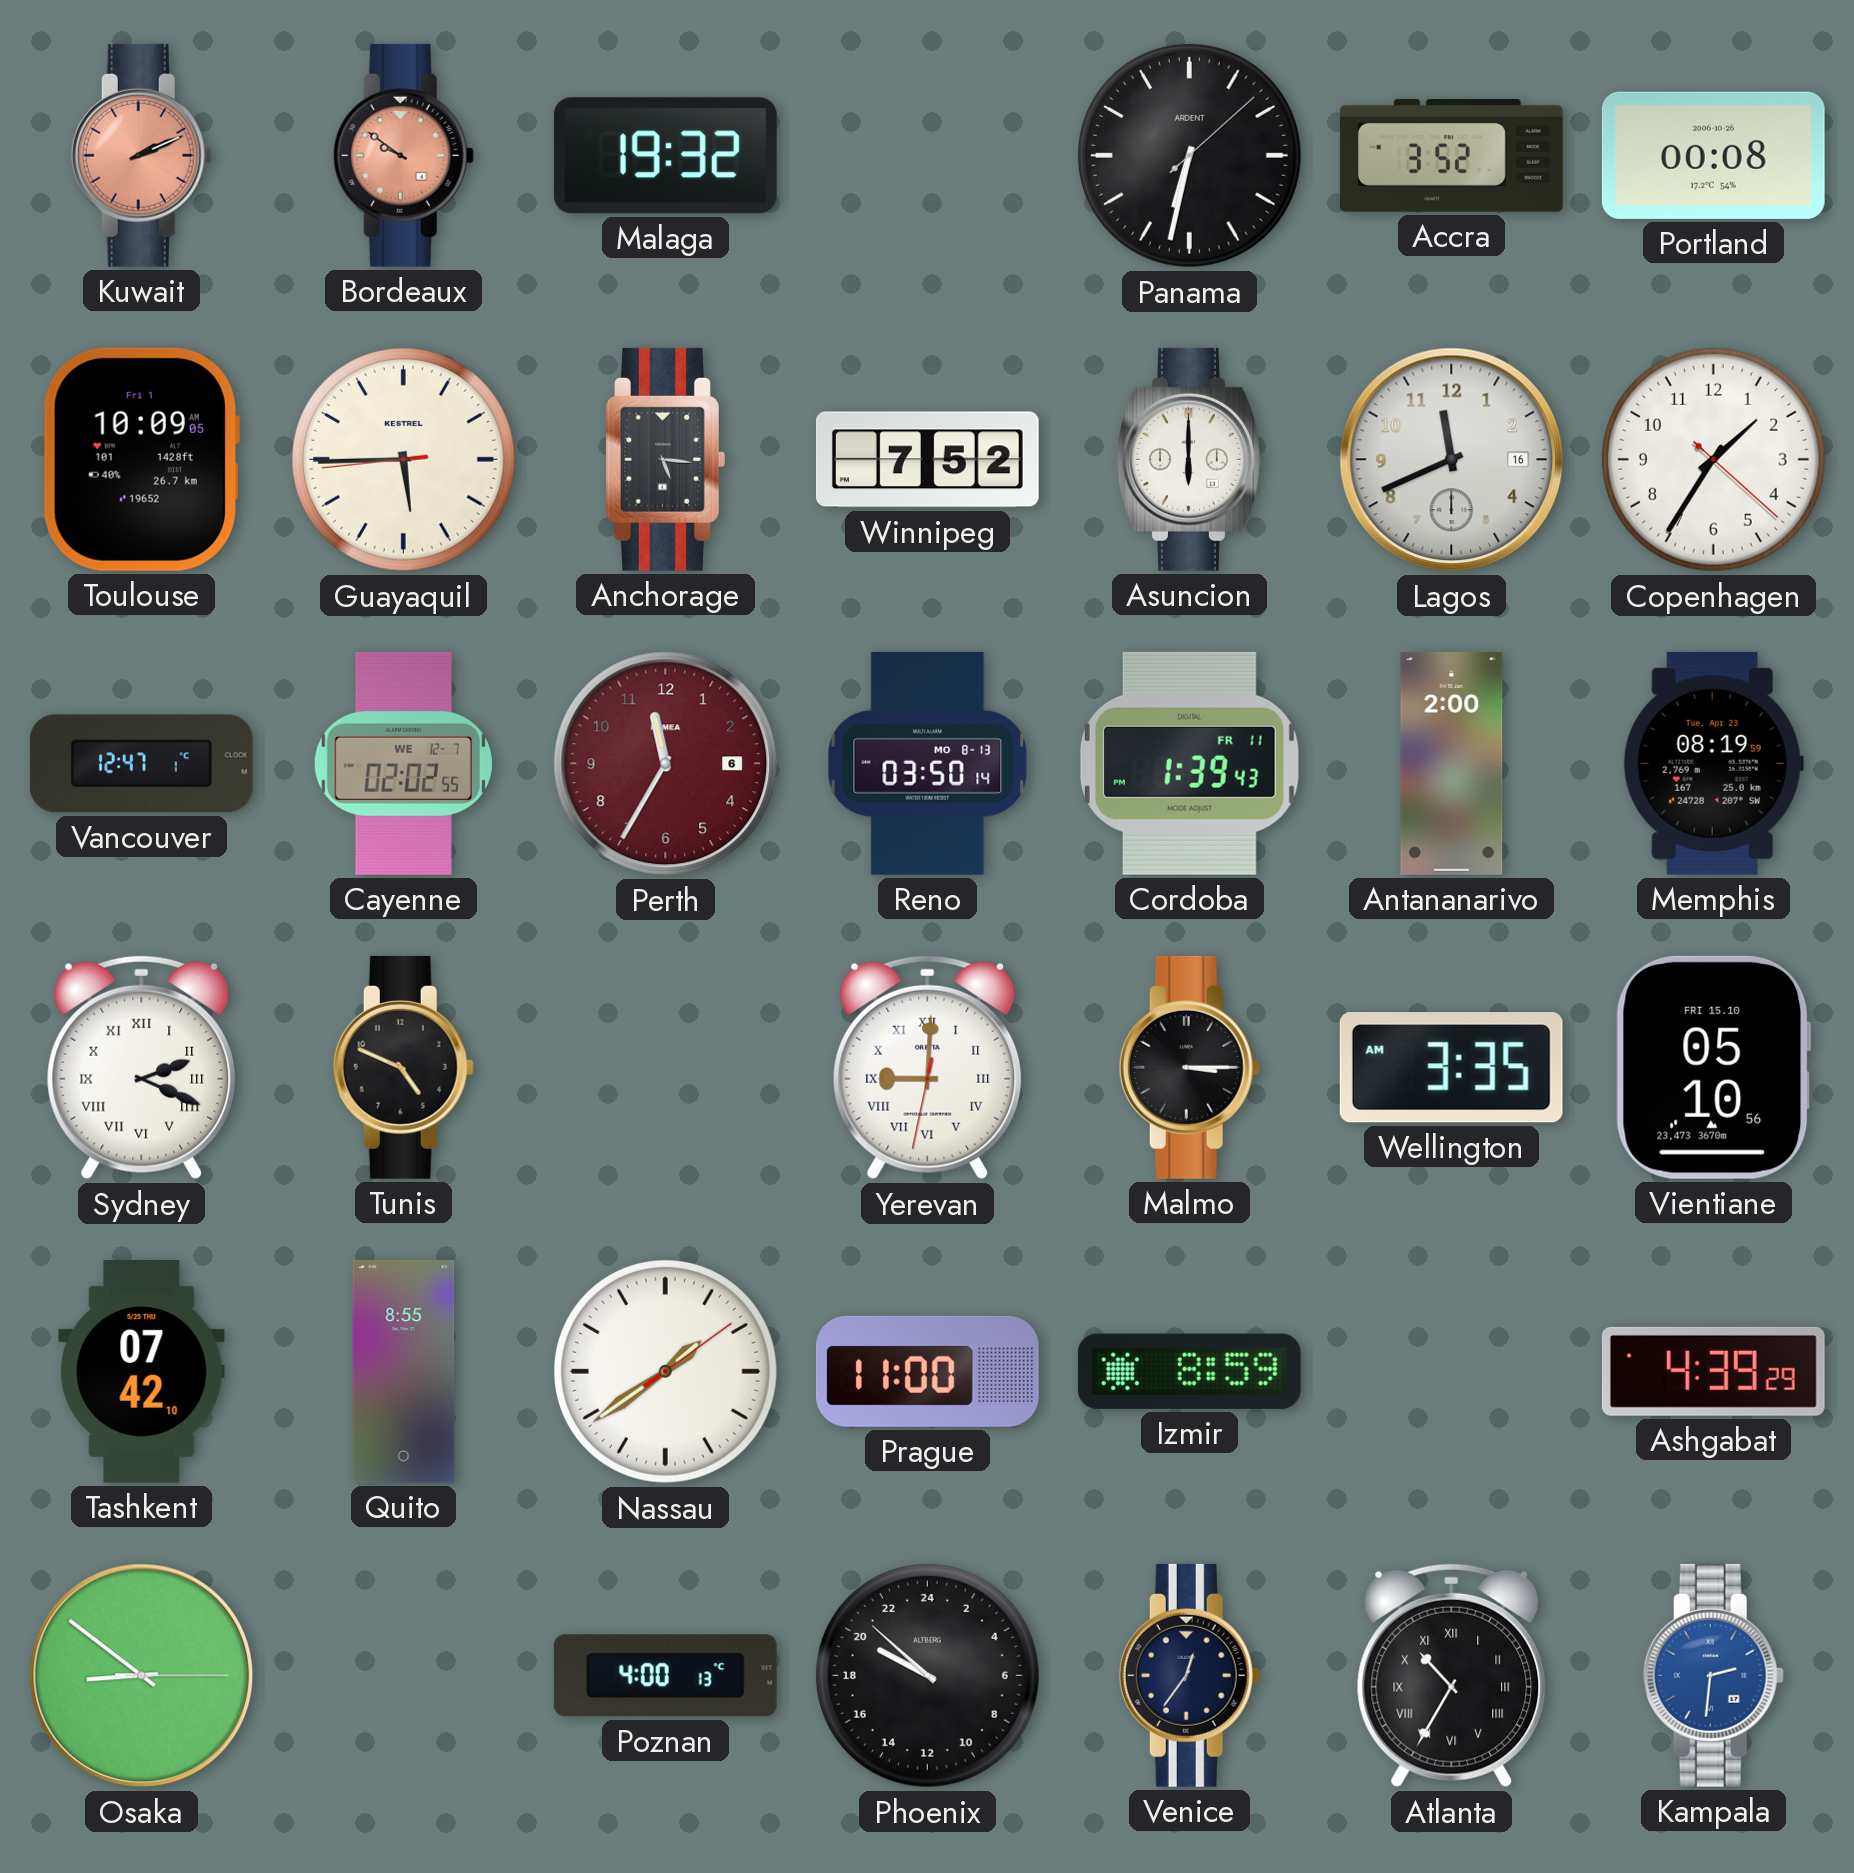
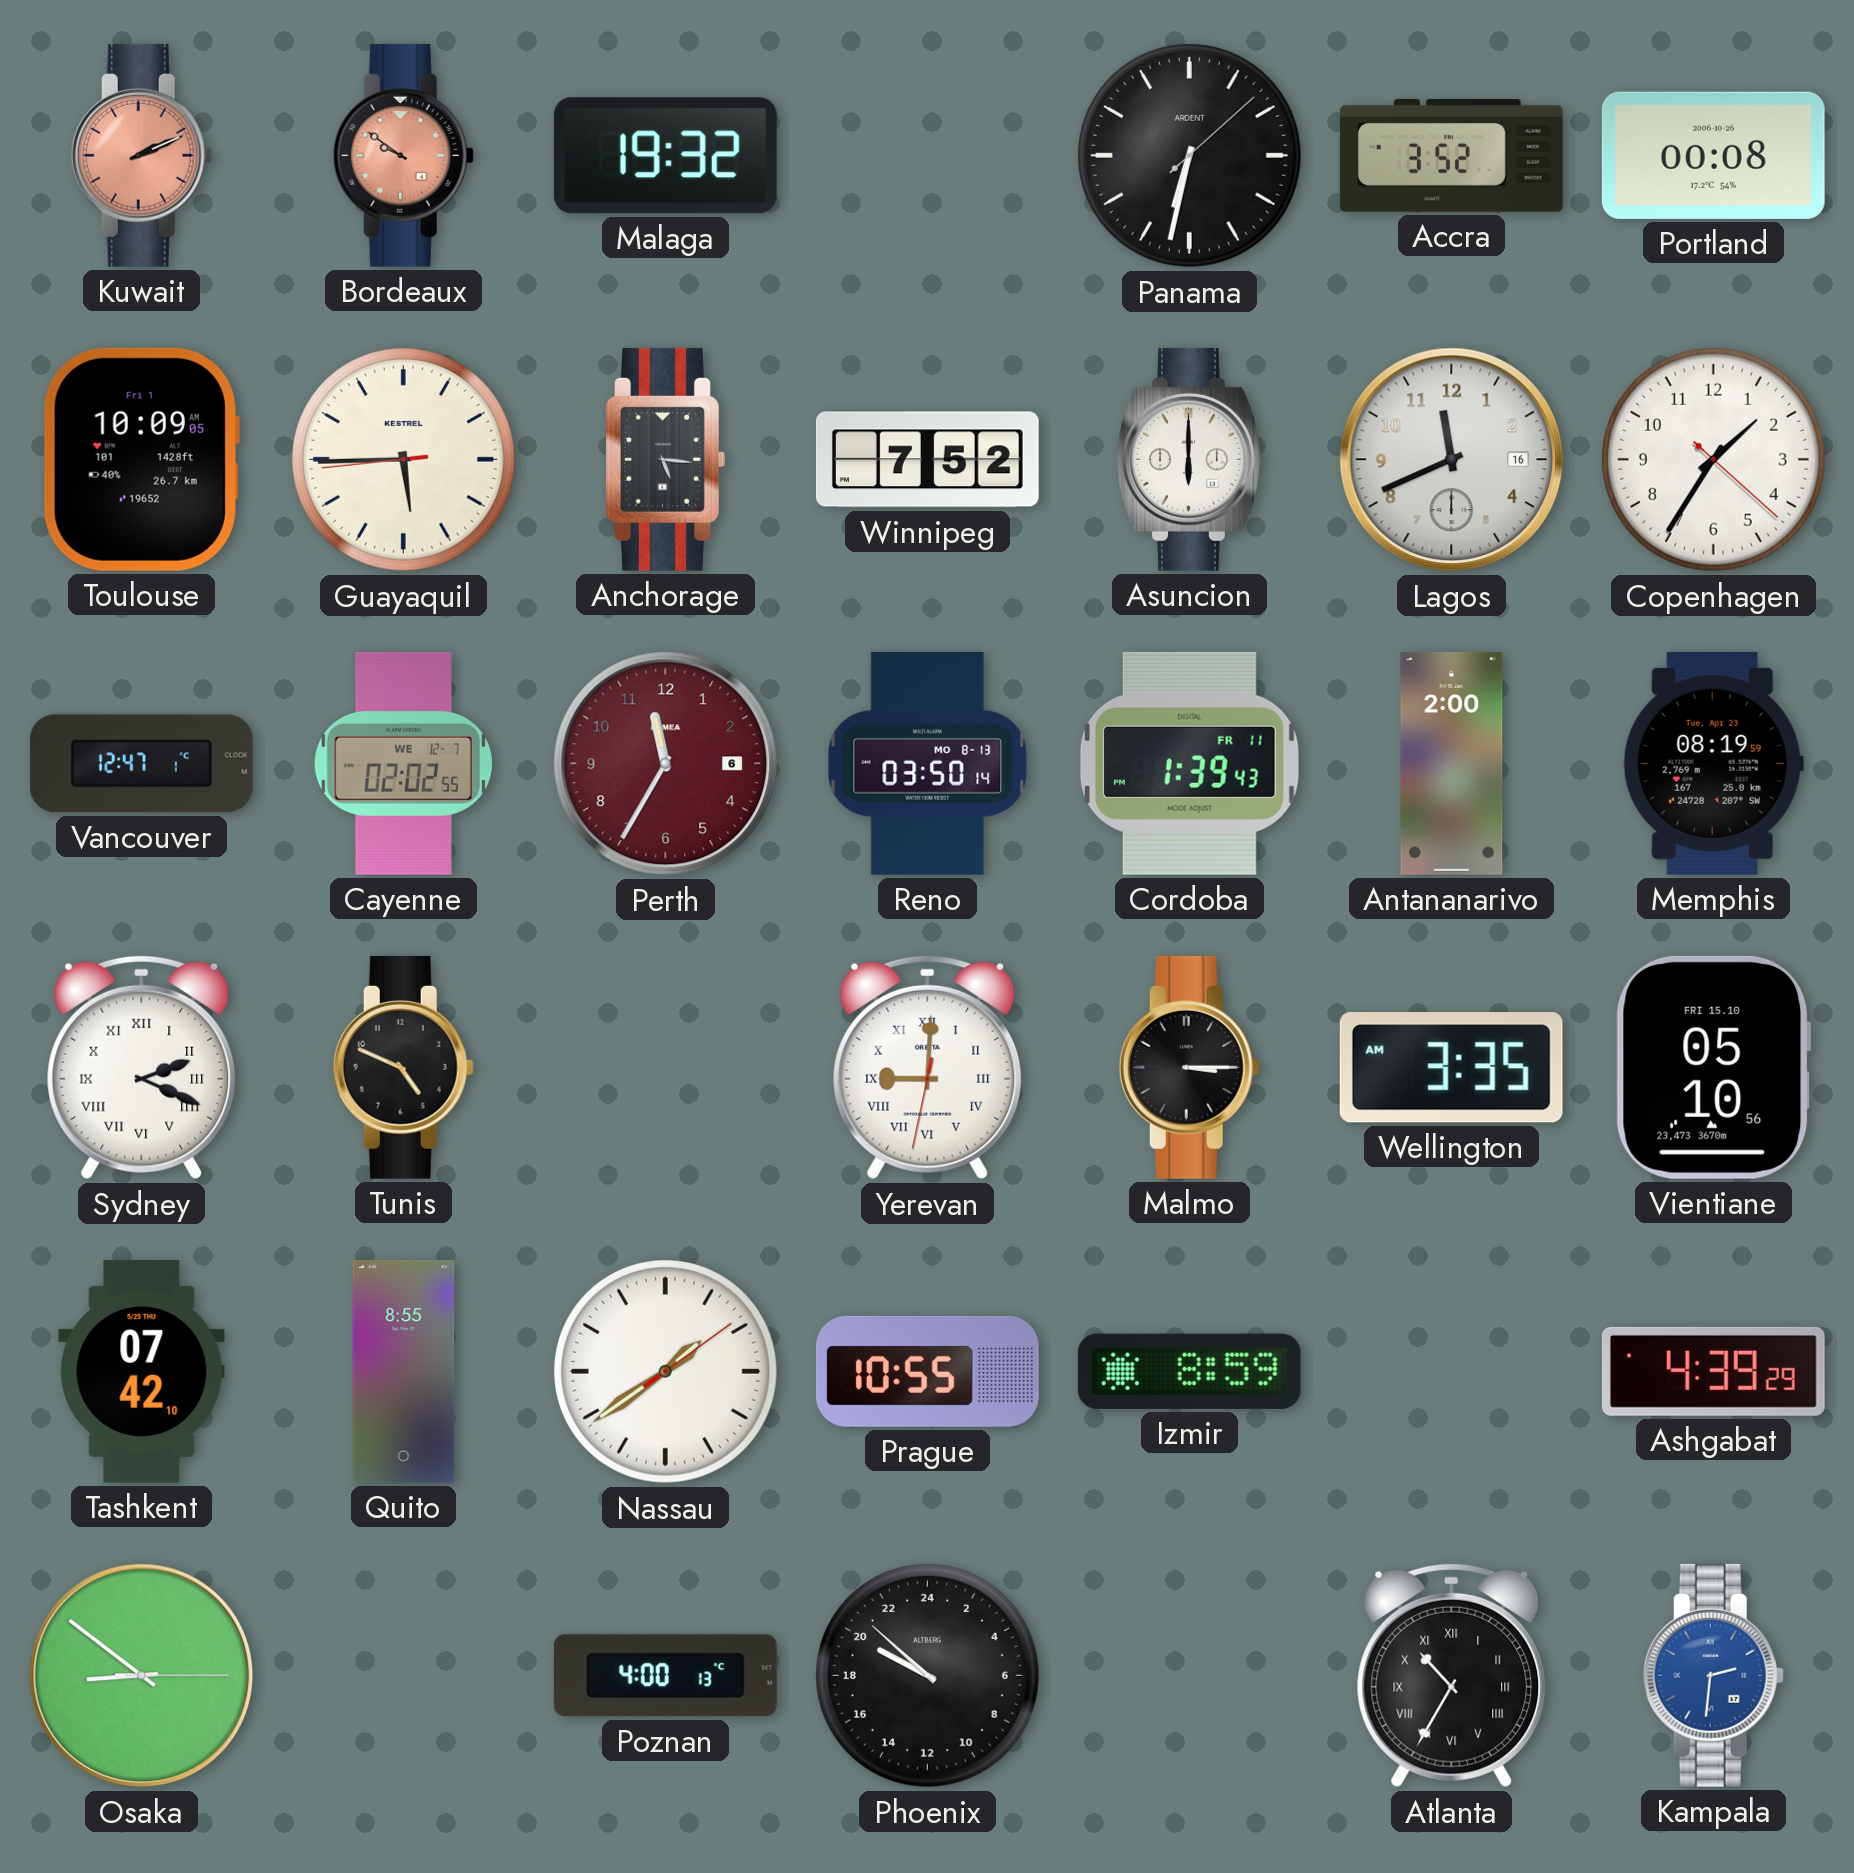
Prague: 11:00 -> 10:55 (927, 1371)
Venice: 12:36 -> none (1189, 1675)
